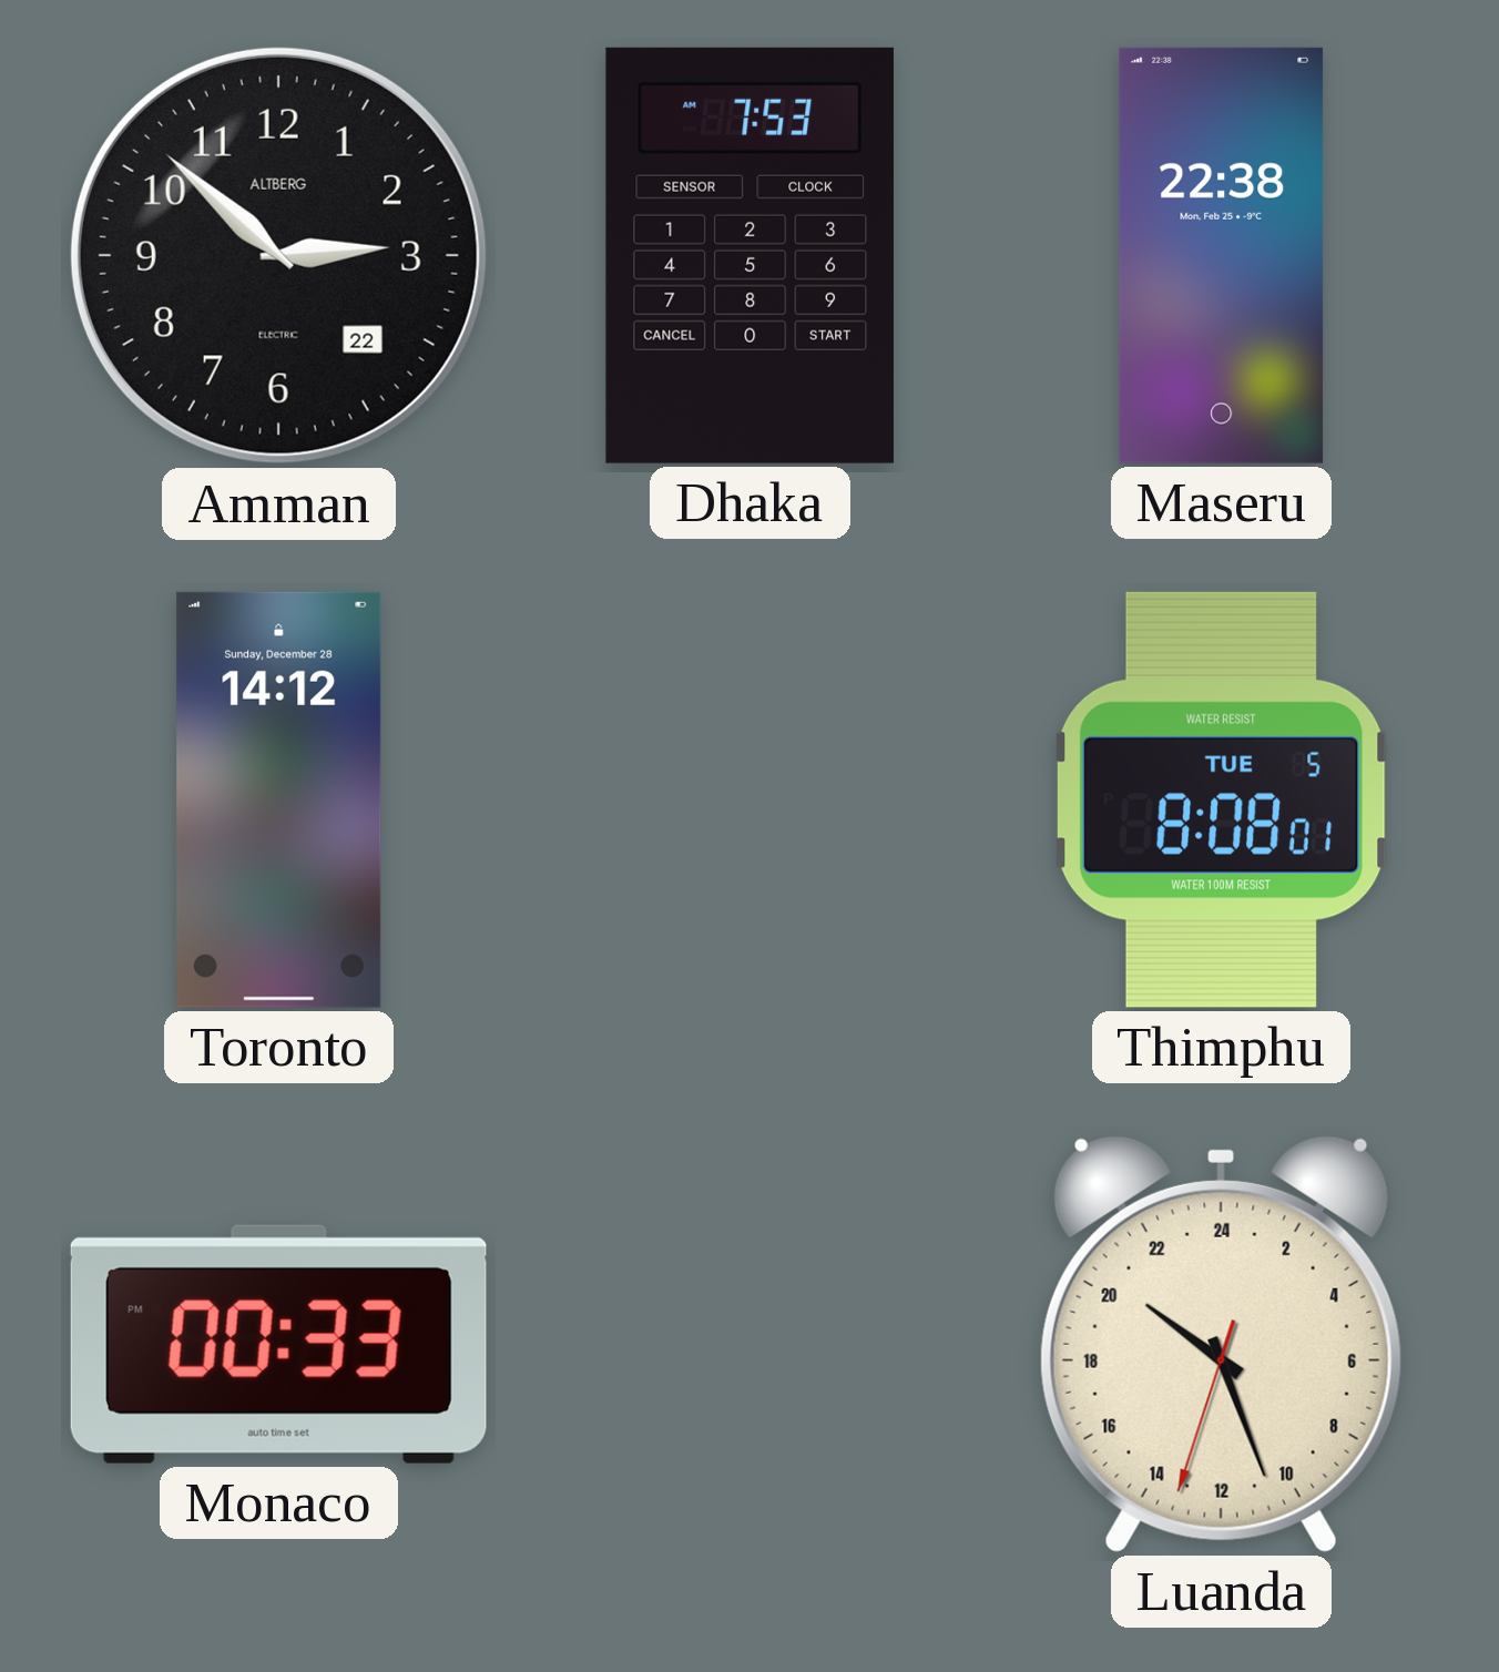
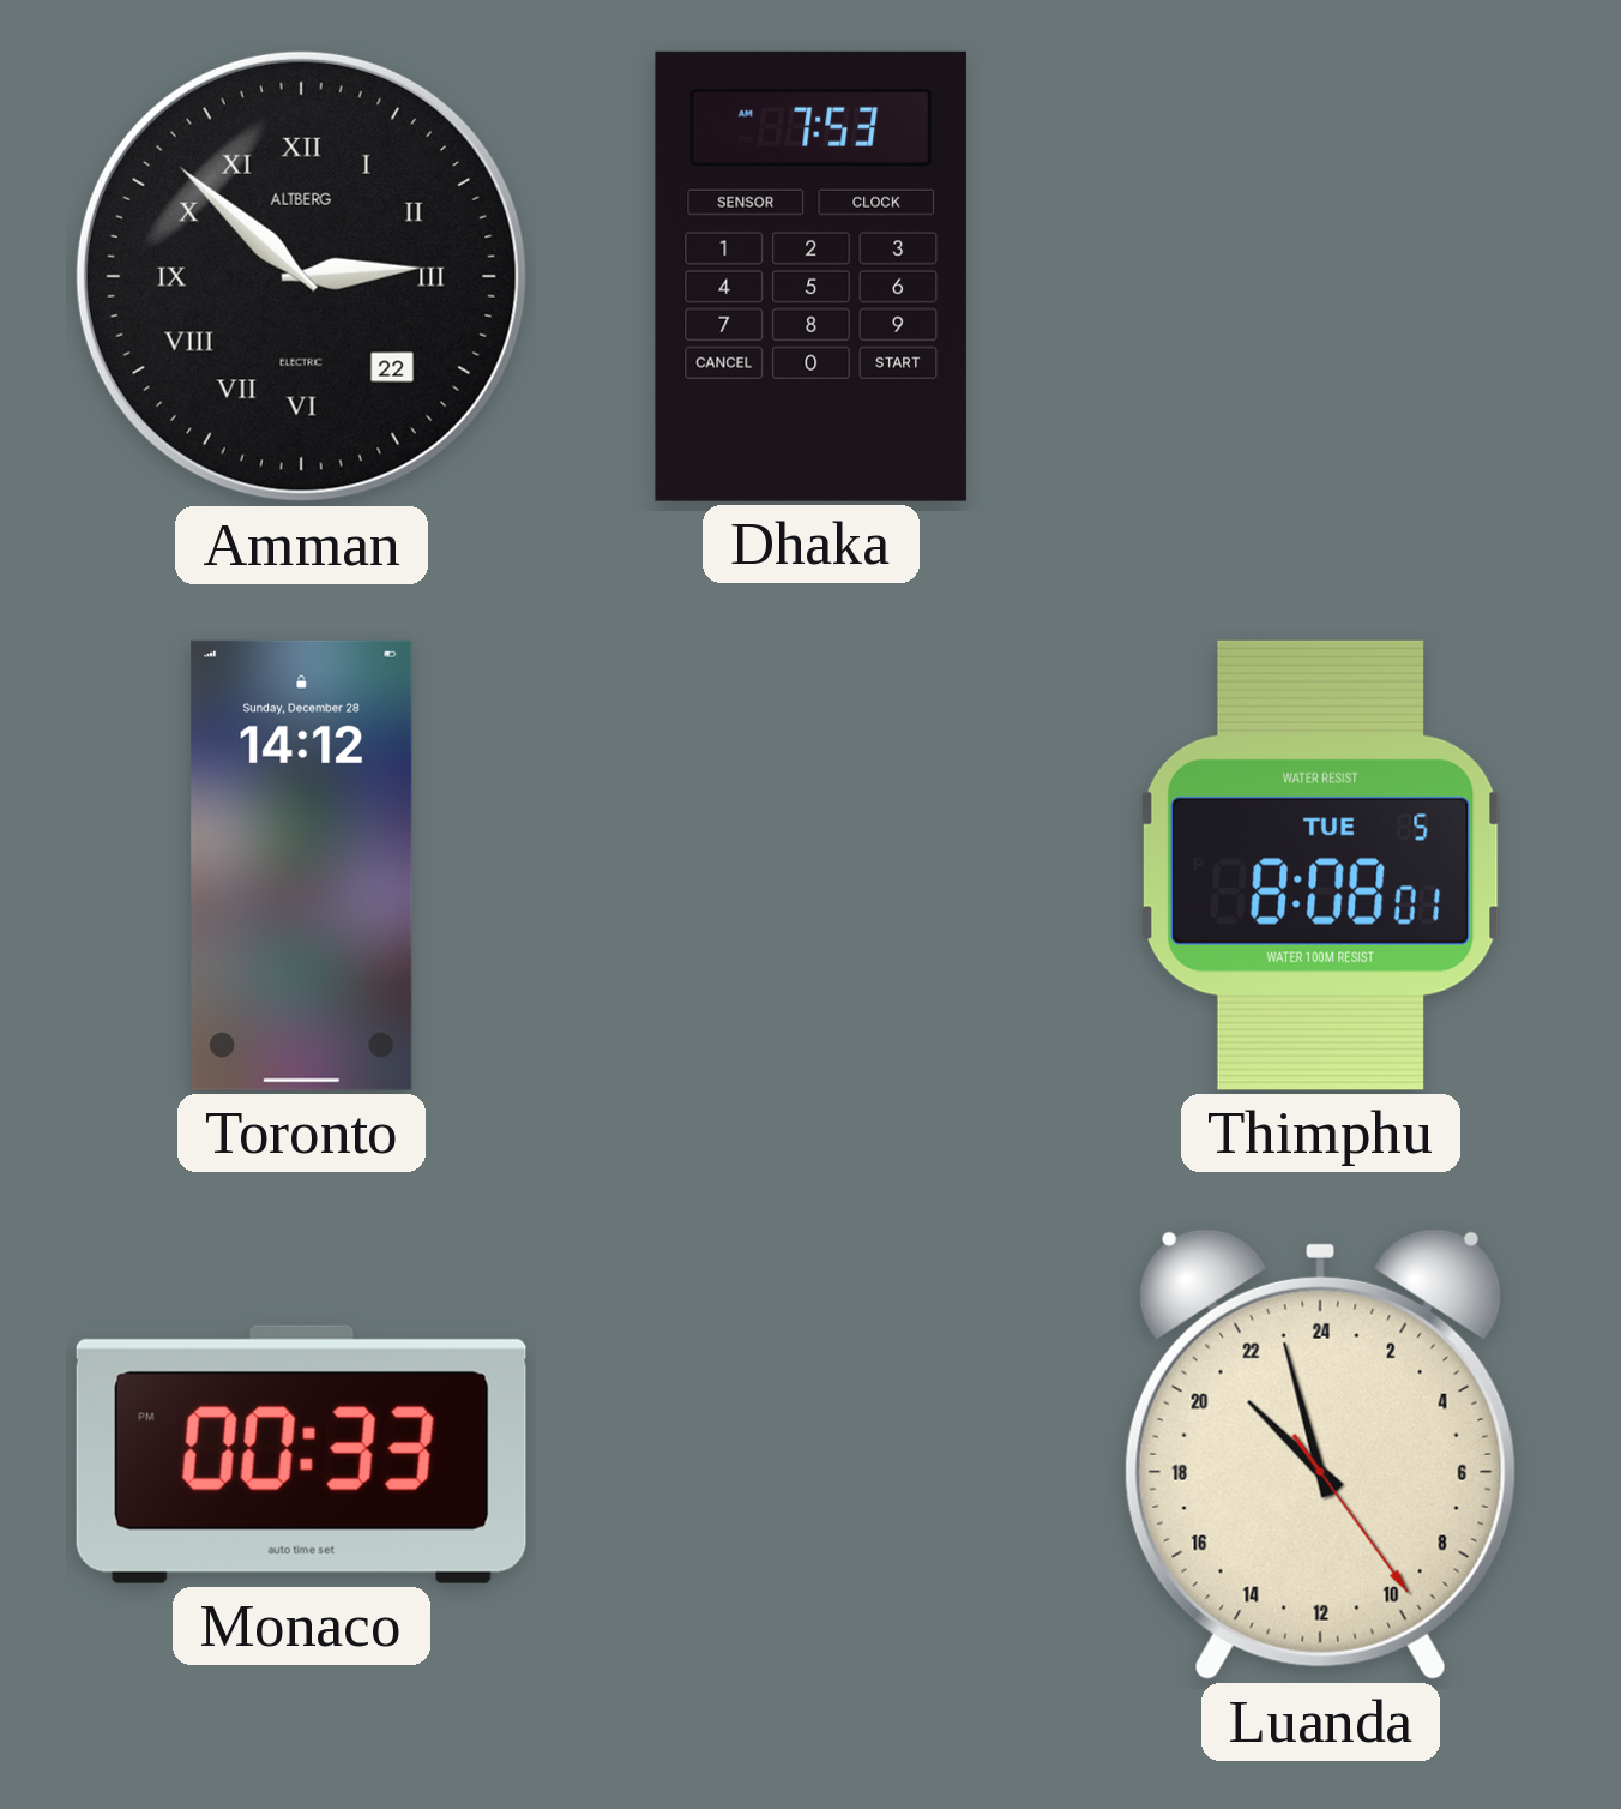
Amman numerals: Arabic -> Roman (301, 276)
Maseru: 22:38 -> none (1222, 255)
Luanda: 20:26 -> 20:57 (1320, 1454)
